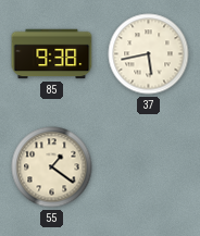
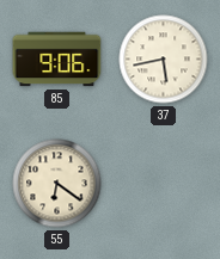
85: 9:38 -> 9:06 (57, 60)
55: 1:21 -> 6:21 (57, 184)
